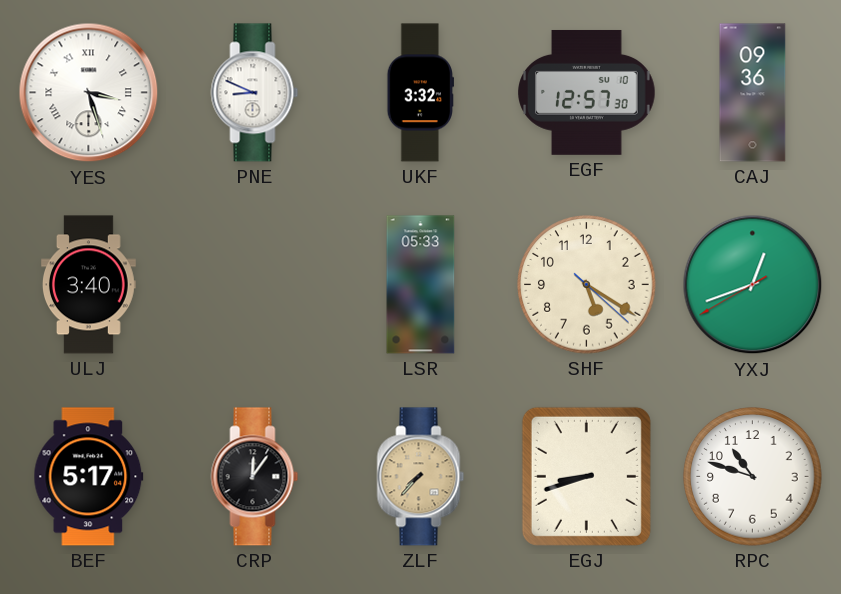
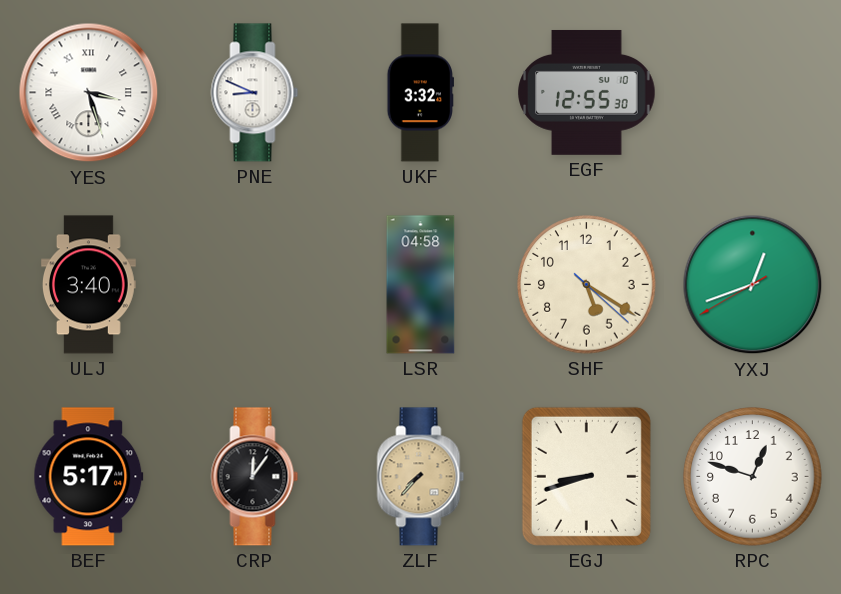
EGF: 12:57 -> 12:55 (587, 92)
CAJ: 09:36 -> none (753, 93)
LSR: 05:33 -> 04:58 (421, 285)
RPC: 10:48 -> 12:48 (753, 477)
